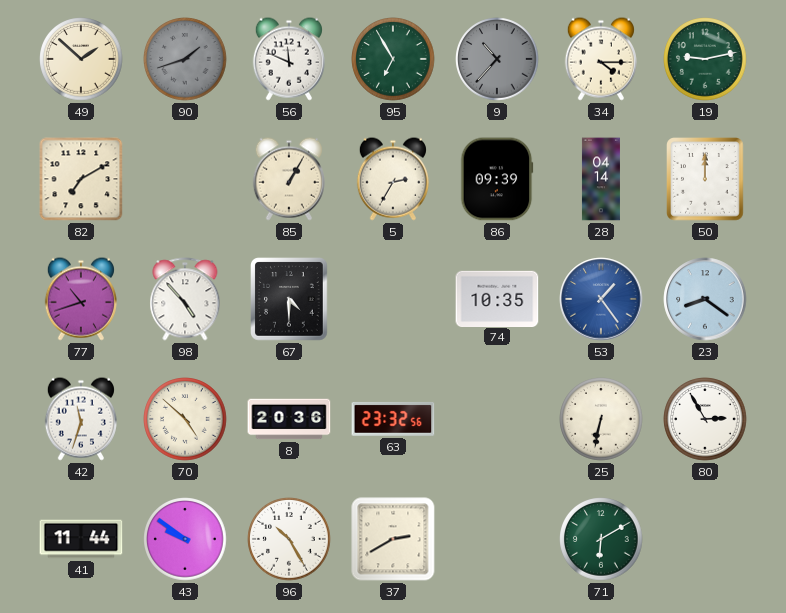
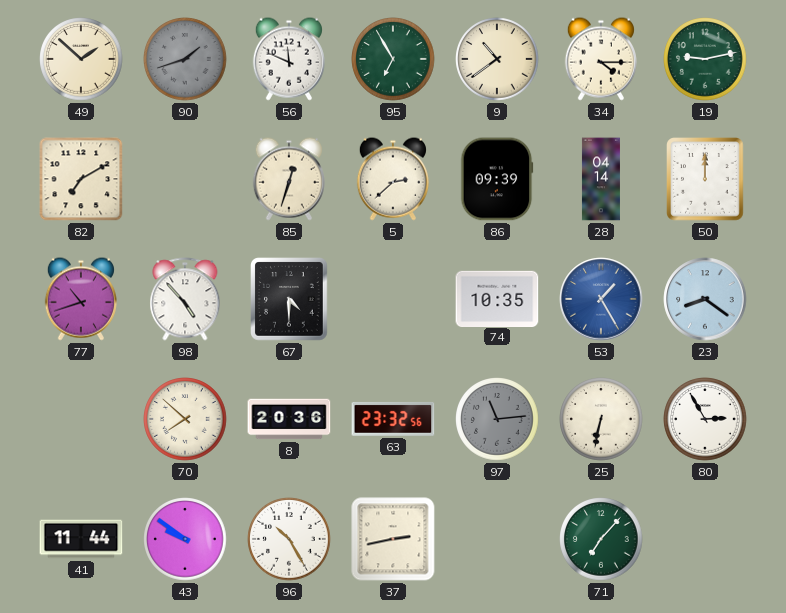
9: 10:37 -> 10:39 (497, 59)
9 dial: grey -> cream (497, 59)
85: 1:05 -> 12:33 (289, 179)
5: 2:35 -> 2:38 (393, 179)
53: 1:24 -> 1:25 (601, 299)
42: 11:33 -> none (81, 419)
70: 4:52 -> 7:52 (185, 419)
97: none -> 11:14 (497, 419)
37: 2:40 -> 2:43 (393, 539)
71: 6:10 -> 7:07 (601, 539)
